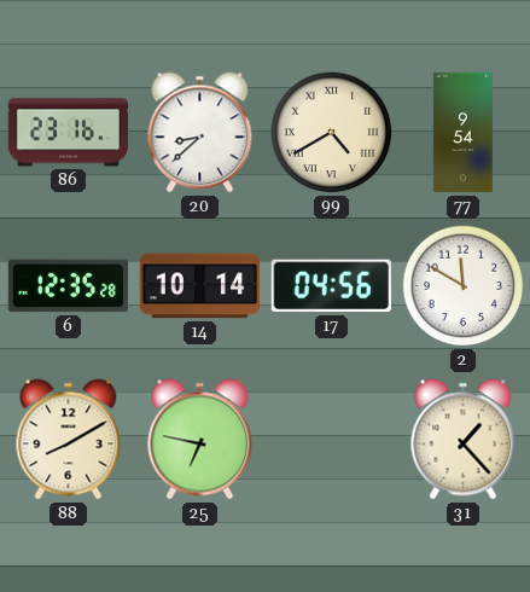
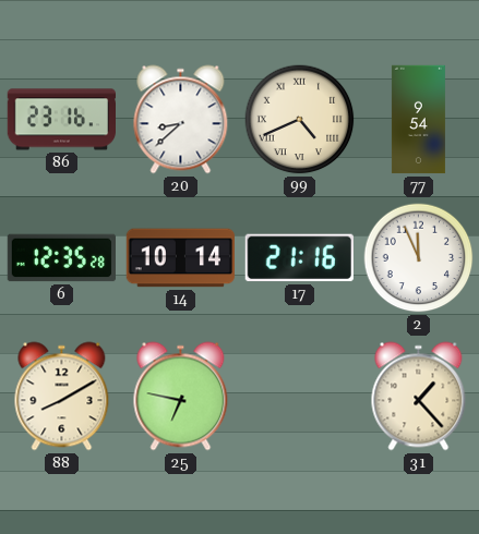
99: 4:40 -> 4:41 (300, 120)
17: 04:56 -> 21:16 (299, 258)
2: 11:50 -> 11:56 (419, 258)
